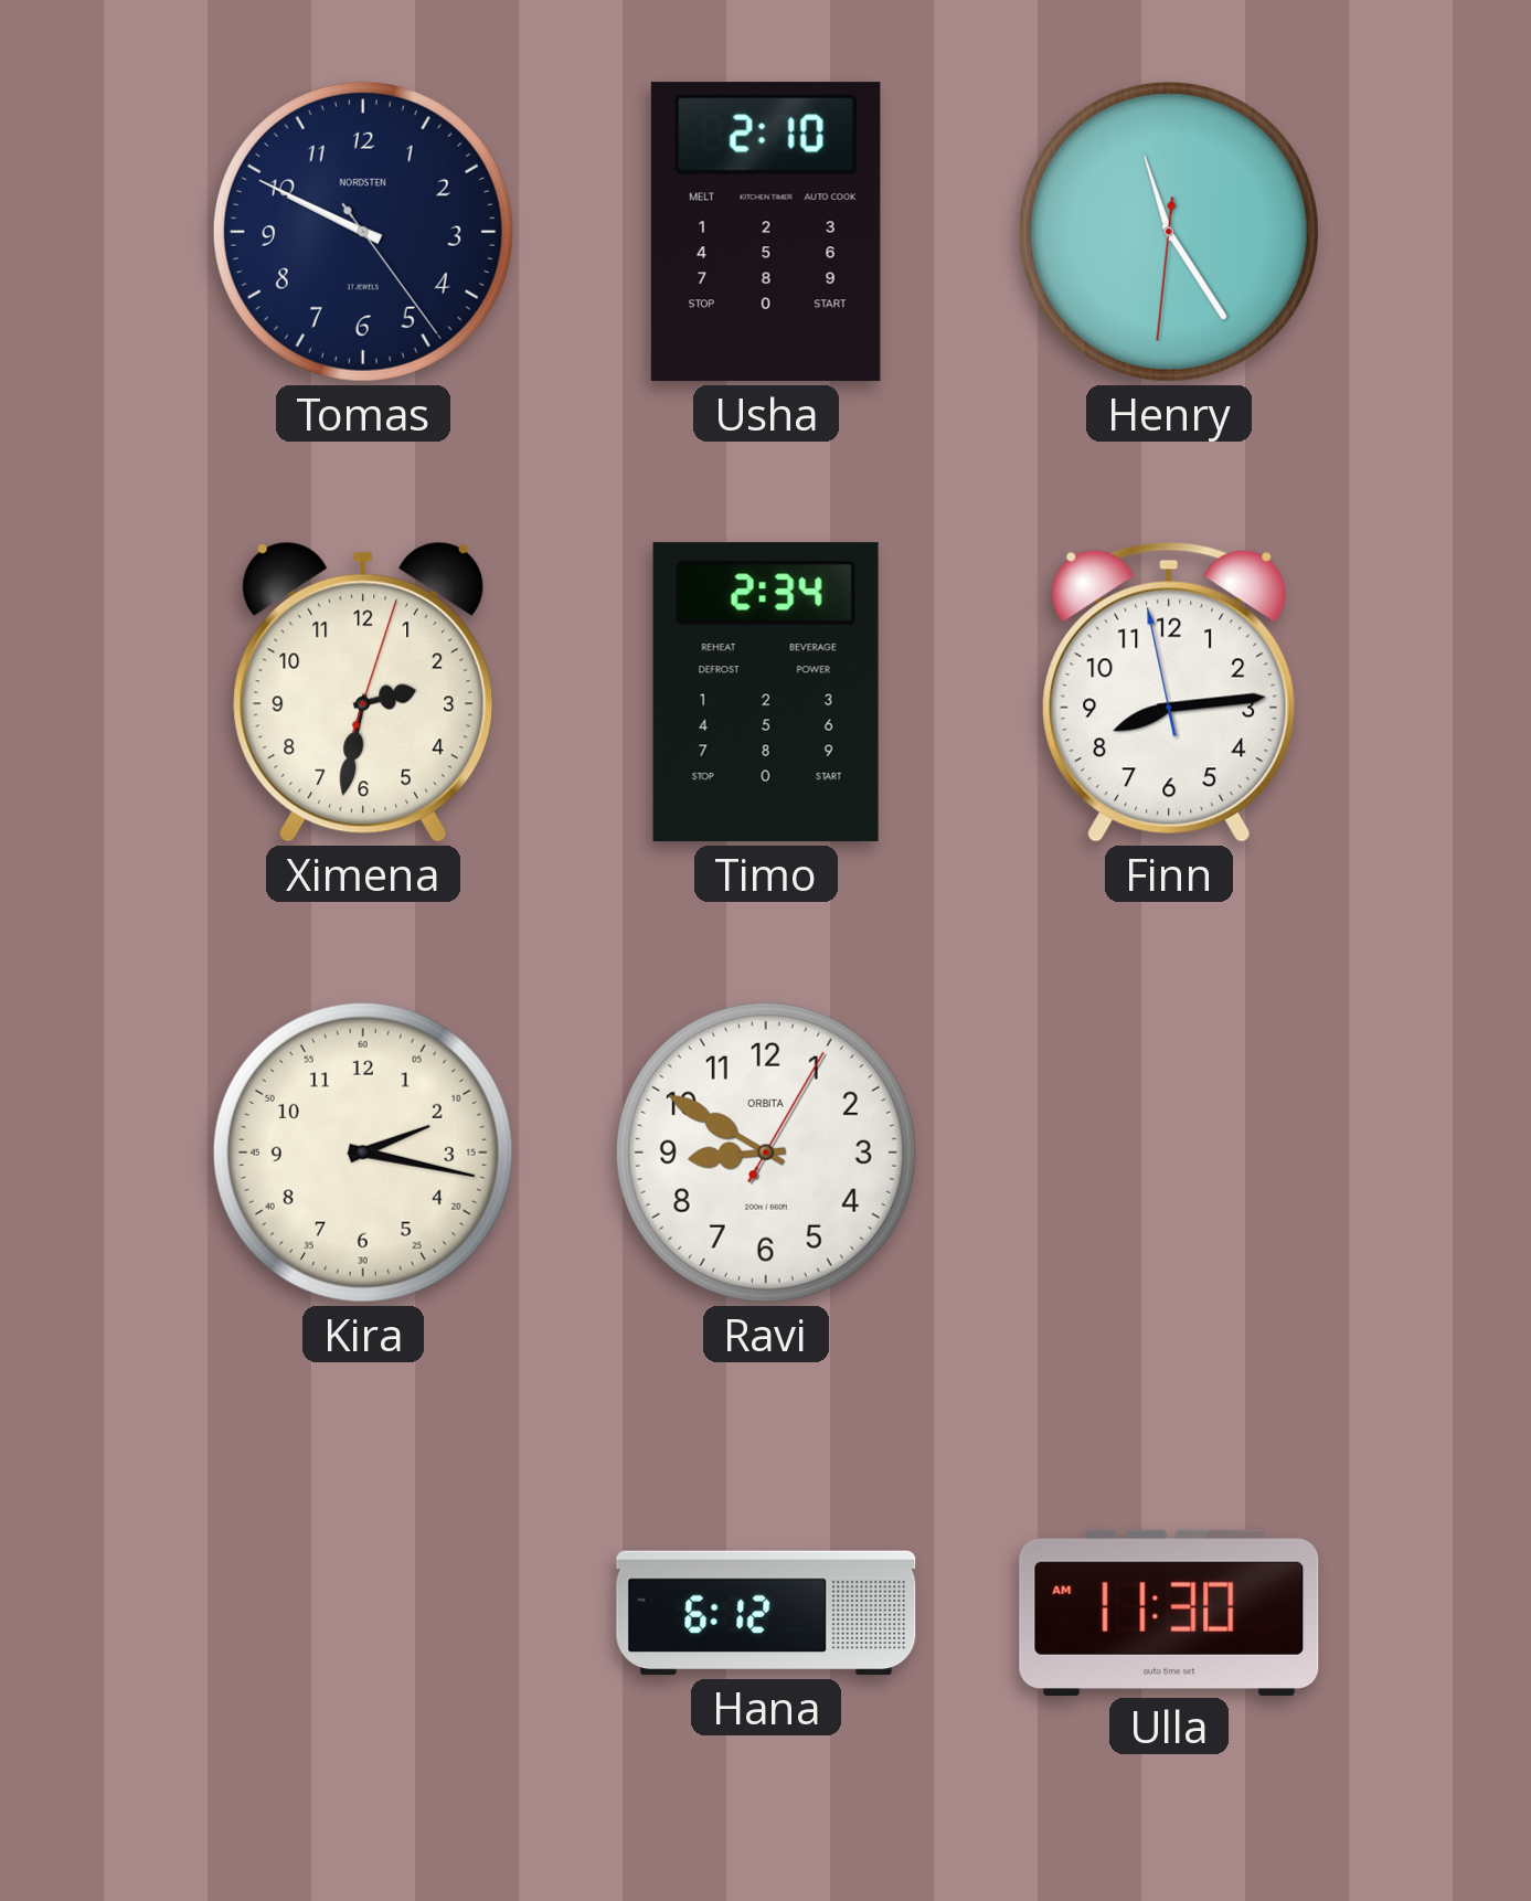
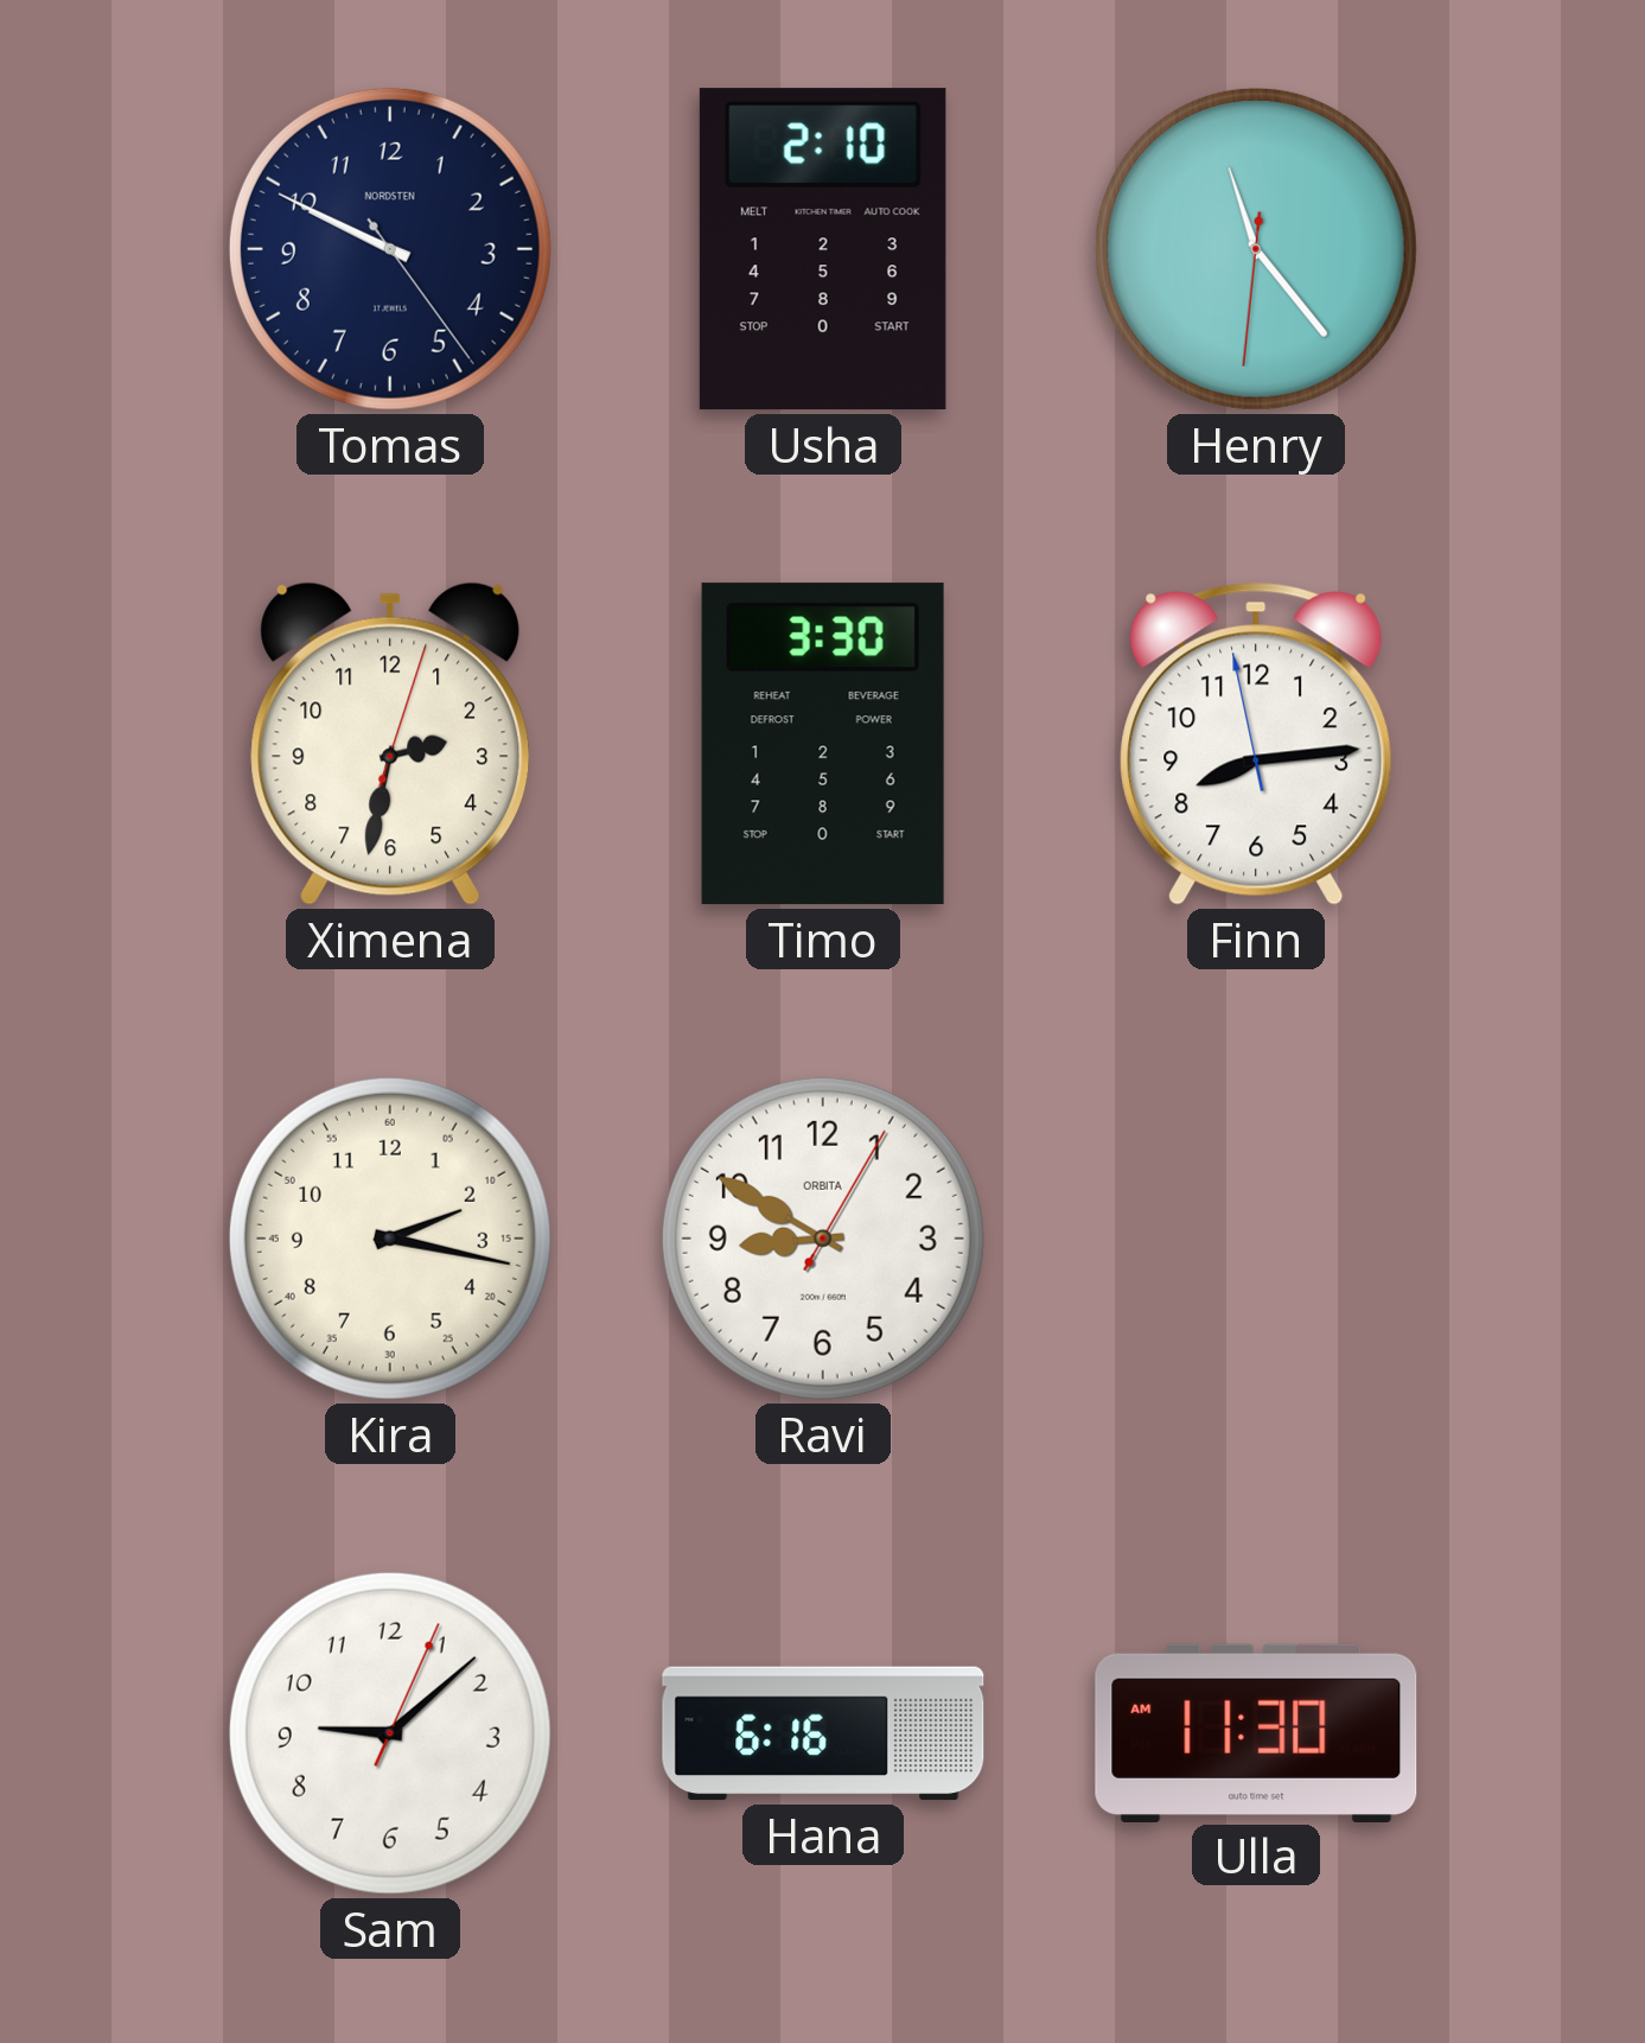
Henry: 11:24 -> 11:23 (1256, 249)
Timo: 2:34 -> 3:30 (823, 744)
Sam: none -> 9:08 (390, 1733)
Hana: 6:12 -> 6:16 (823, 1733)
